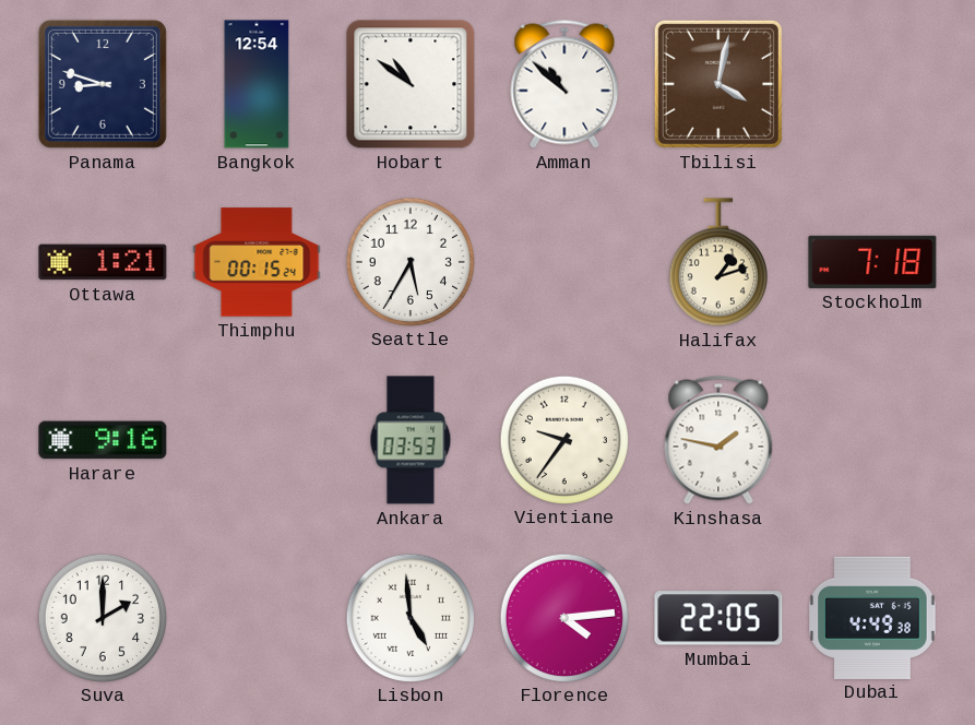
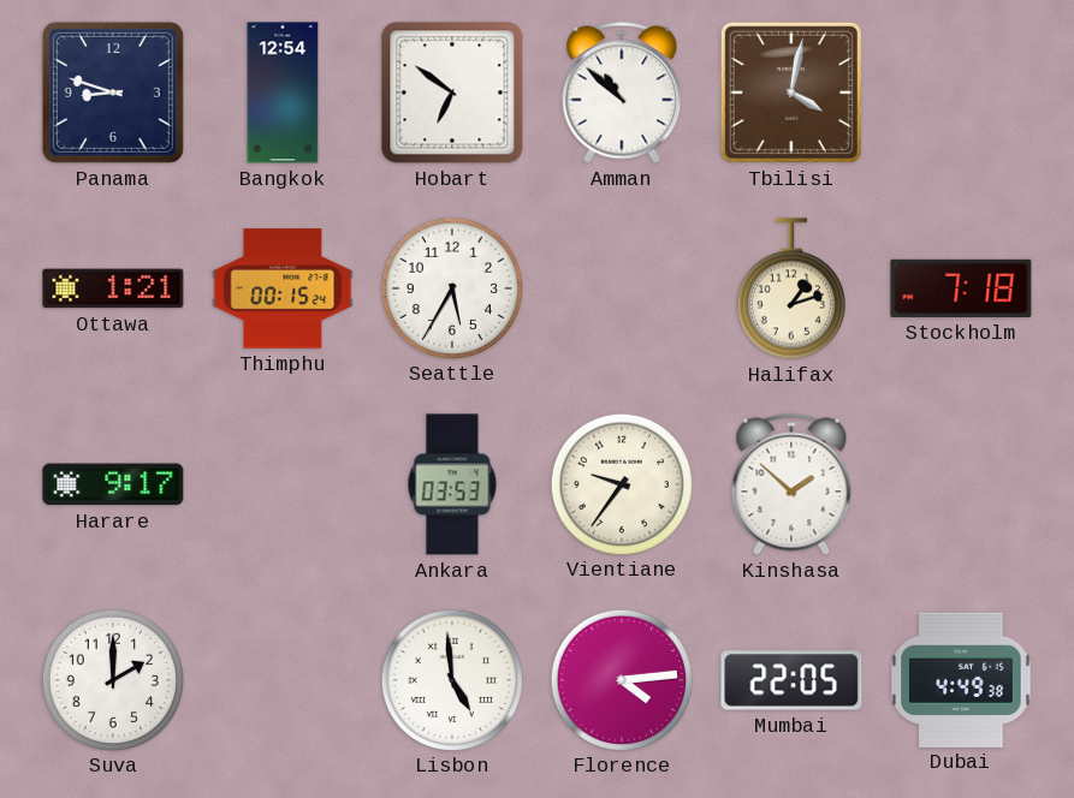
Hobart: 10:51 -> 6:51 (452, 93)
Harare: 9:16 -> 9:17 (113, 484)
Kinshasa: 1:47 -> 1:52 (791, 484)
